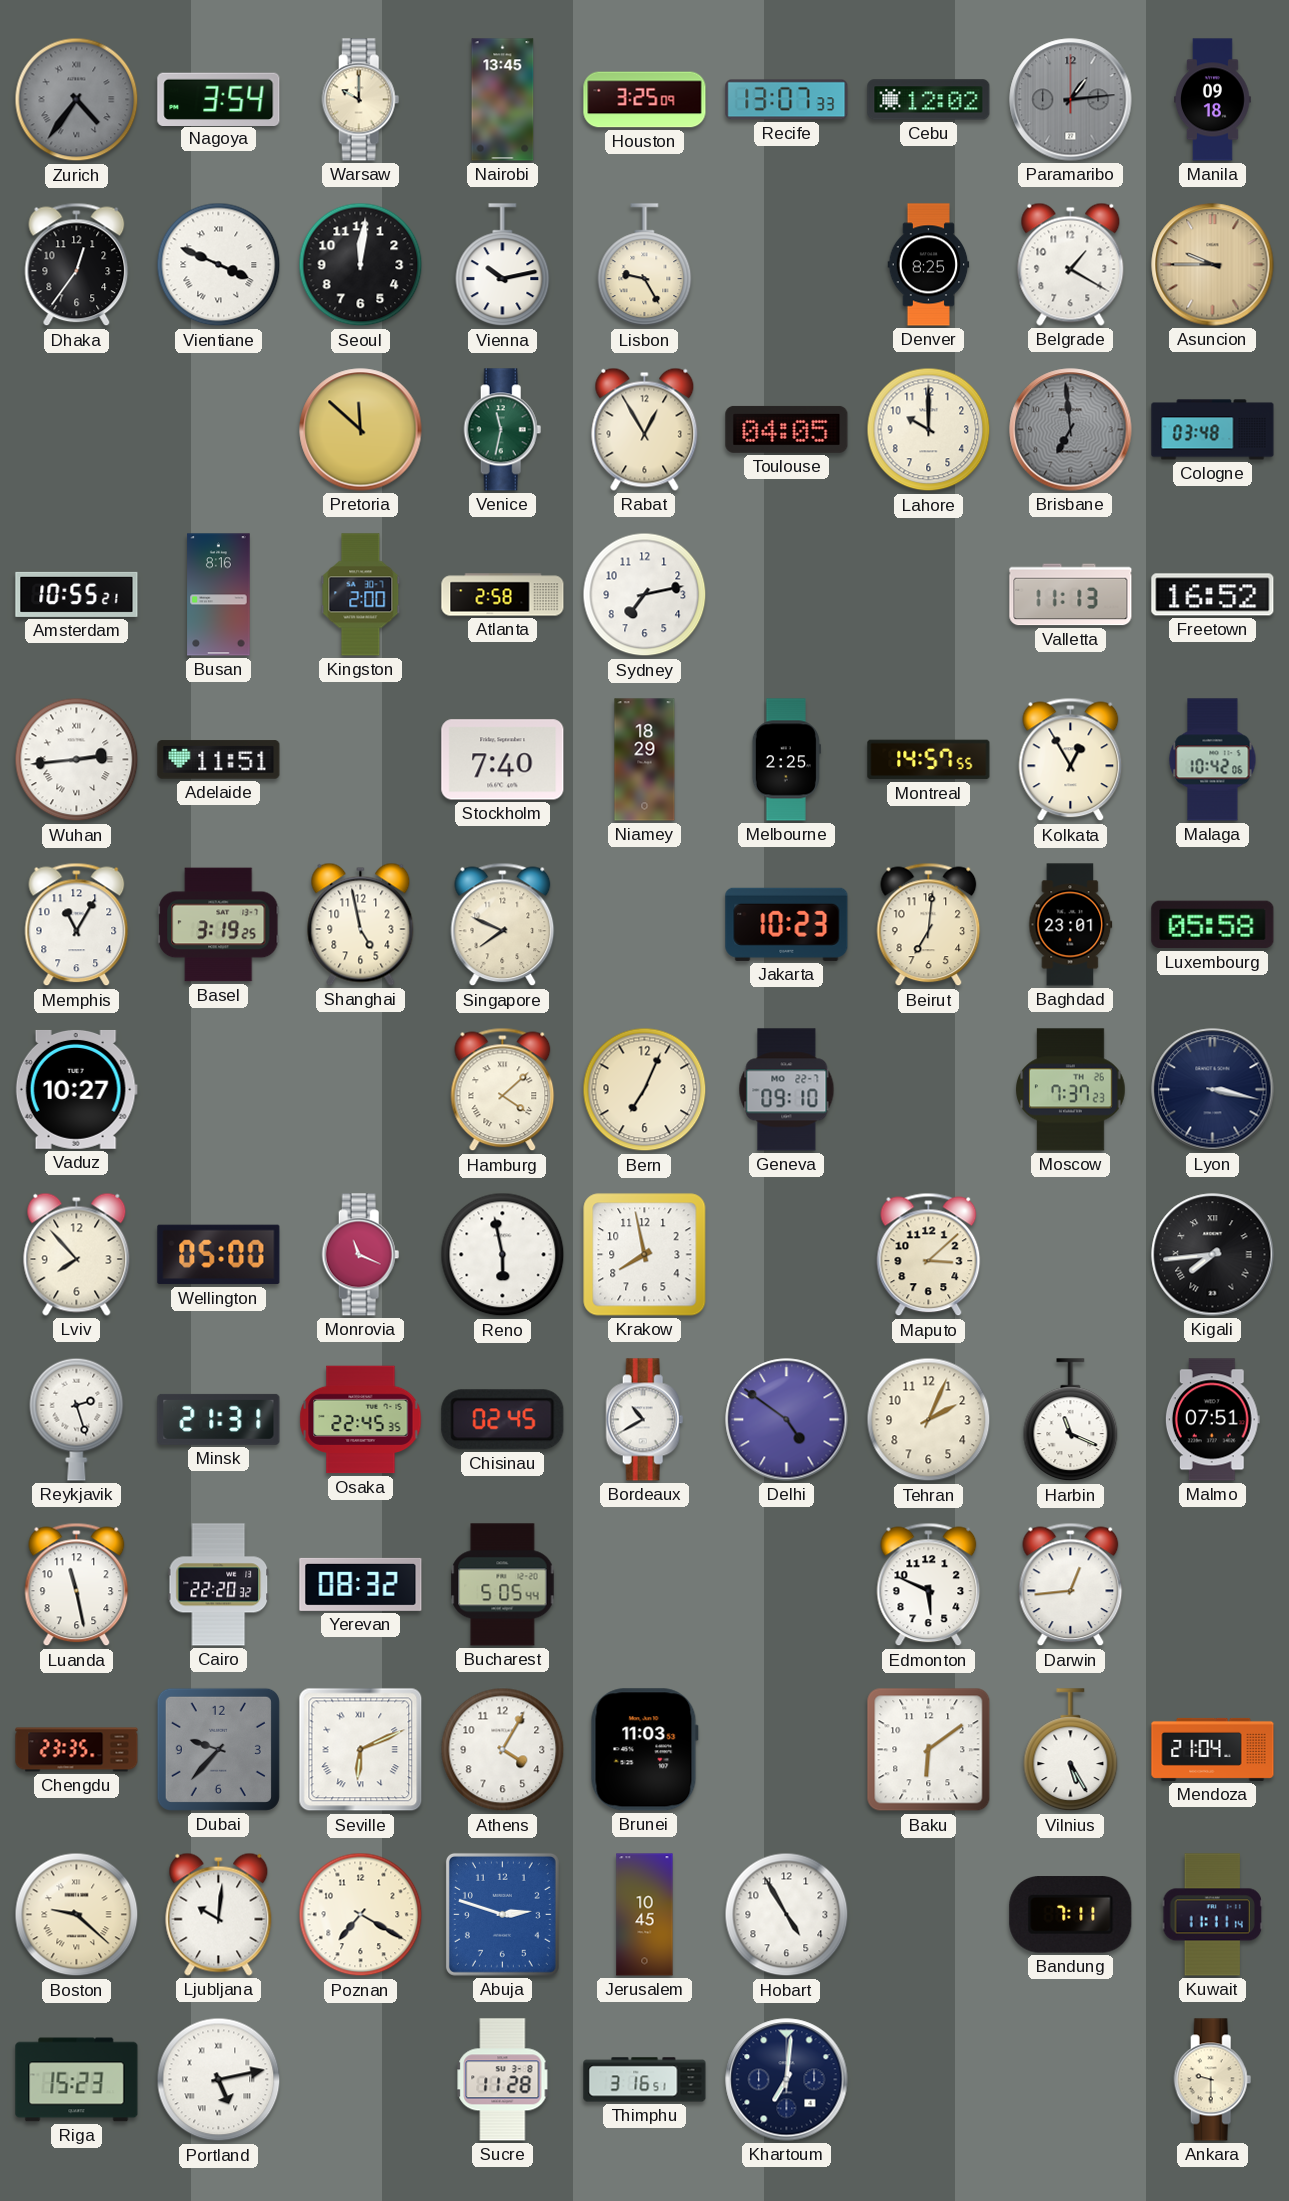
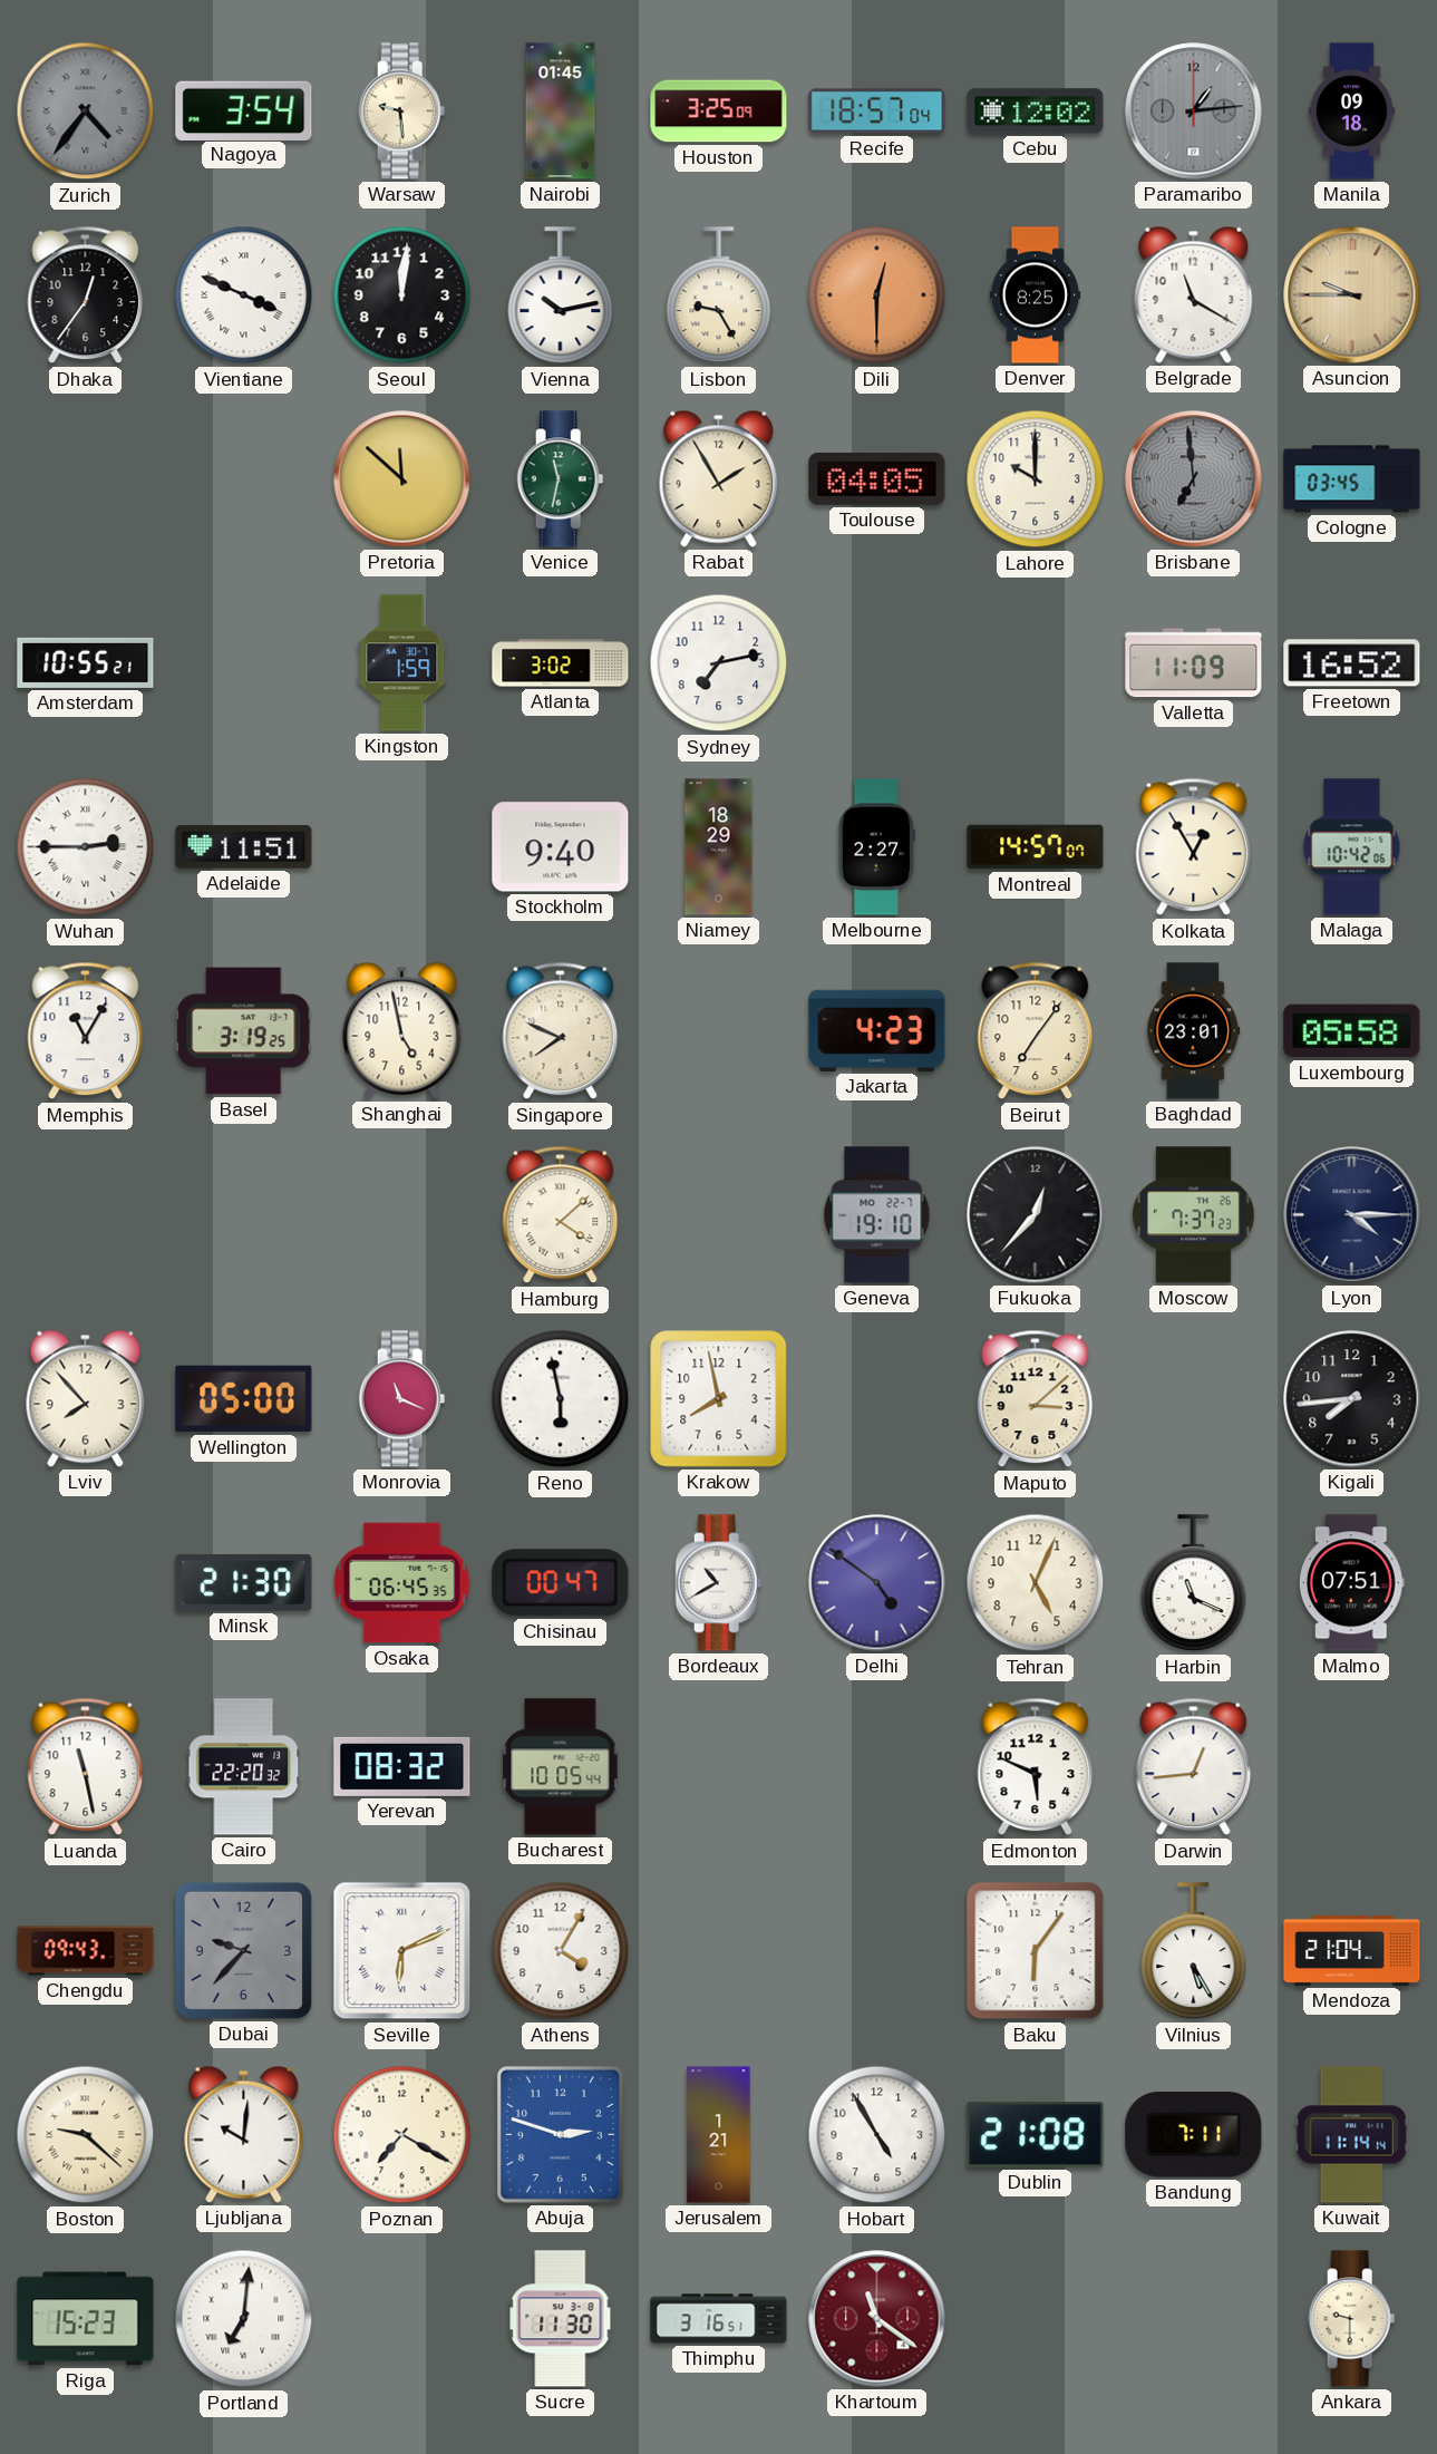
Warsaw: 10:00 -> 9:29 (402, 111)
Nairobi: 13:45 -> 01:45 (561, 111)
Recife: 13:07 -> 18:57 (877, 111)
Dili: none -> 12:30 (877, 295)
Belgrade: 1:20 -> 11:20 (1194, 294)
Rabat: 12:55 -> 1:55 (719, 478)
Cologne: 03:48 -> 03:45 (1352, 479)
Busan: 8:16 -> none (219, 595)
Kingston: 2:00 -> 1:59 (402, 663)
Atlanta: 2:58 -> 3:02 (561, 663)
Valletta: 11:13 -> 11:09 (1194, 663)
Wuhan: 2:44 -> 2:45 (86, 847)
Stockholm: 7:40 -> 9:40 (561, 847)
Melbourne: 2:25 -> 2:27 (876, 847)
Montreal: 14:57:55 -> 14:57:07 (1036, 847)
Jakarta: 10:23 -> 4:23 (877, 1030)
Beirut: 7:01 -> 7:06 (1036, 1031)
Vaduz: 10:27 -> none (76, 1089)
Bern: 7:04 -> none (645, 1090)
Geneva: 09:10 -> 19:10 (877, 1215)
Fukuoka: none -> 12:37 (1036, 1215)
Lyon: 3:17 -> 4:15 (1352, 1215)
Kigali numerals: Roman -> Arabic (1352, 1399)
Reykjavik: 2:27 -> none (77, 1419)
Minsk: 21:31 -> 21:30 (244, 1582)
Osaka: 22:45 -> 06:45 (402, 1583)
Chisinau: 02:45 -> 00:47 (561, 1583)
Tehran: 2:04 -> 5:04 (1036, 1583)
Bucharest: 5:05 -> 10:05 (561, 1767)
Chengdu: 23:35 -> 09:43 (86, 1951)
Brunei: 11:03 -> none (644, 1750)
Baku: 6:09 -> 6:06 (1036, 1951)
Jerusalem: 10:45 -> 1:21 (719, 2135)
Dublin: none -> 21:08 (1036, 2135)
Kuwait: 11:11 -> 11:14 (1351, 2135)
Portland: 5:13 -> 7:01 (244, 2319)
Sucre: 11:28 -> 11:30 (561, 2319)
Khartoum: 7:01 -> 11:21 (877, 2319)
Khartoum dial: navy -> burgundy (877, 2319)
